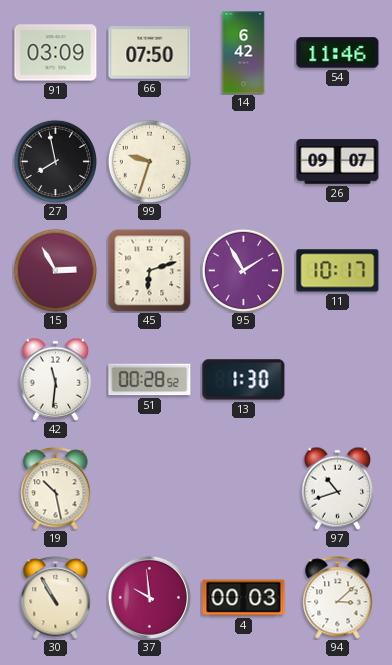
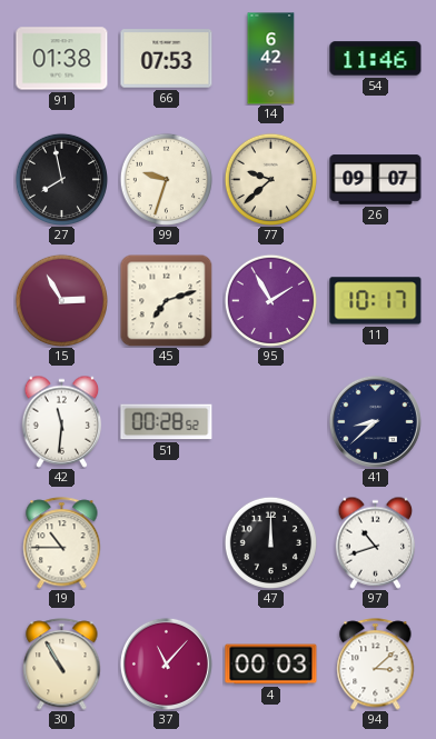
91: 03:09 -> 01:38 (62, 59)
66: 07:50 -> 07:53 (167, 59)
77: none -> 9:38 (270, 179)
45: 6:12 -> 7:12 (166, 300)
13: 1:30 -> none (244, 380)
41: none -> 8:38 (375, 421)
19: 10:28 -> 10:45 (62, 543)
47: none -> 12:00 (270, 542)
37: 9:59 -> 11:07 (166, 663)
